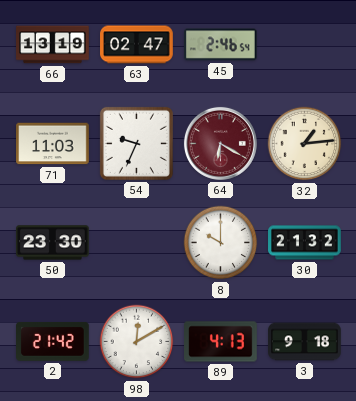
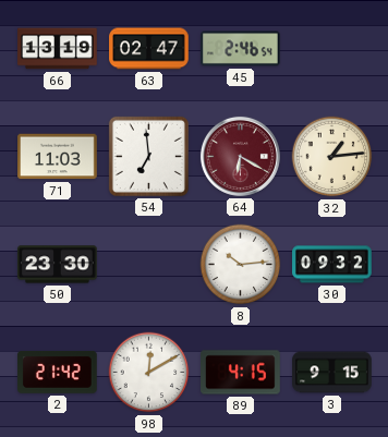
54: 9:34 -> 6:59 (148, 156)
8: 10:00 -> 10:14 (241, 265)
30: 21:32 -> 09:32 (332, 265)
89: 4:13 -> 4:15 (241, 373)
3: 9:18 -> 9:15 (332, 373)
